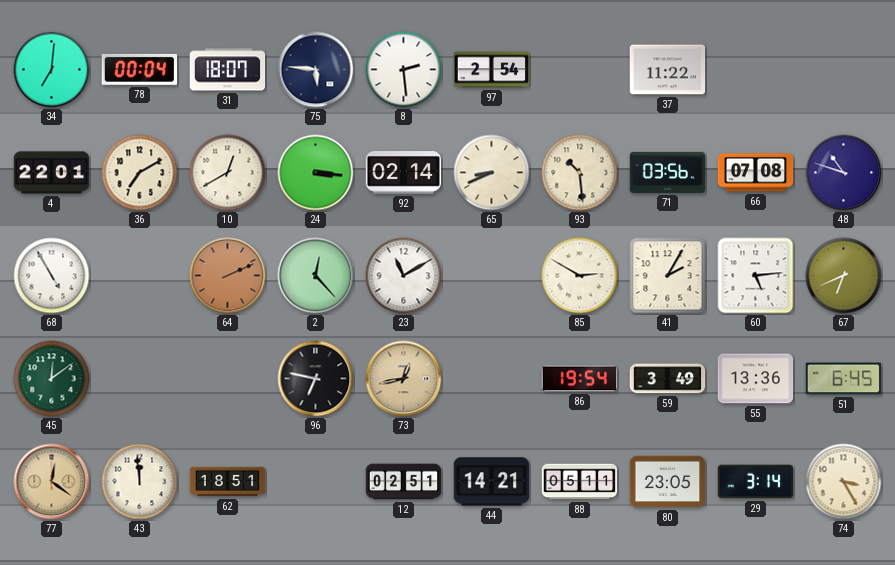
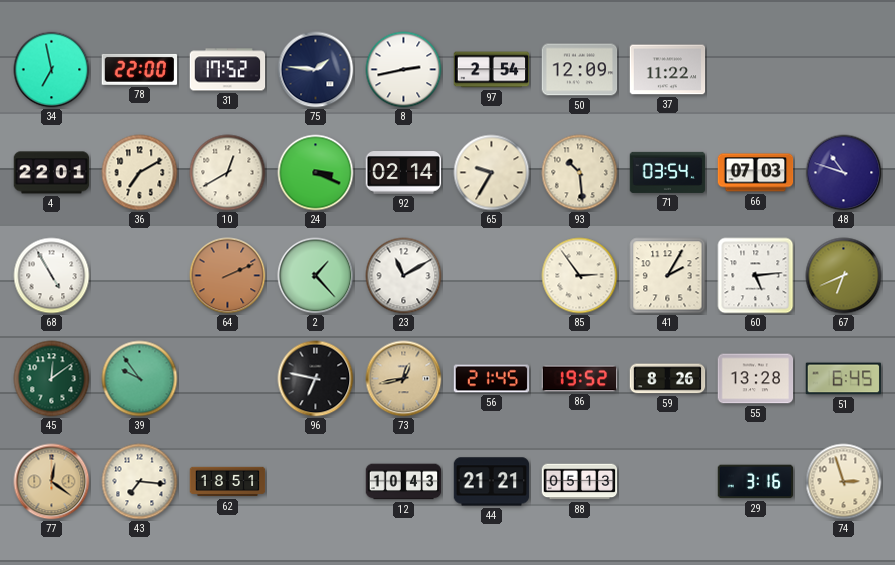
34: 7:01 -> 6:58 (52, 70)
78: 00:04 -> 22:00 (140, 69)
31: 18:07 -> 17:52 (228, 70)
75: 5:46 -> 1:46 (316, 70)
8: 2:29 -> 2:43 (404, 70)
50: none -> 12:09 (580, 70)
24: 3:16 -> 3:19 (316, 173)
65: 8:41 -> 9:35 (492, 173)
71: 03:56 -> 03:54 (668, 172)
66: 07:08 -> 07:03 (756, 173)
2: 12:23 -> 1:23 (316, 276)
85: 2:50 -> 2:54 (580, 276)
39: none -> 9:54 (140, 379)
56: none -> 21:45 (492, 379)
86: 19:54 -> 19:52 (580, 379)
59: 3:49 -> 8:26 (668, 379)
55: 13:36 -> 13:28 (756, 379)
43: 11:59 -> 7:16 (140, 482)
12: 02:51 -> 10:43 (404, 482)
44: 14:21 -> 21:21 (492, 482)
88: 05:11 -> 05:13 (580, 482)
80: 23:05 -> none (668, 482)
29: 3:14 -> 3:16 (756, 482)
74: 3:25 -> 2:57 (844, 482)
